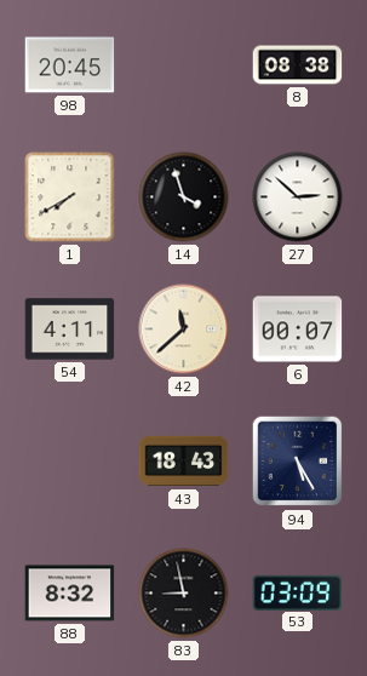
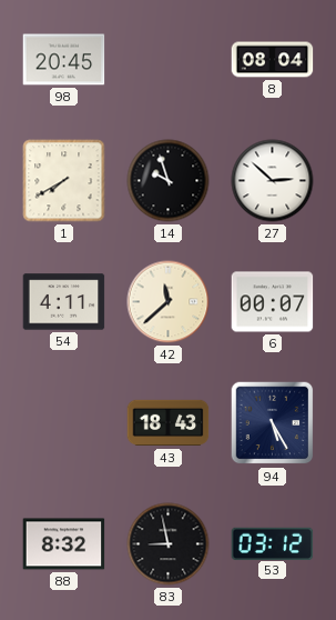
8: 08:38 -> 08:04 (273, 60)
14: 3:57 -> 9:57 (169, 181)
53: 03:09 -> 03:12 (273, 543)
